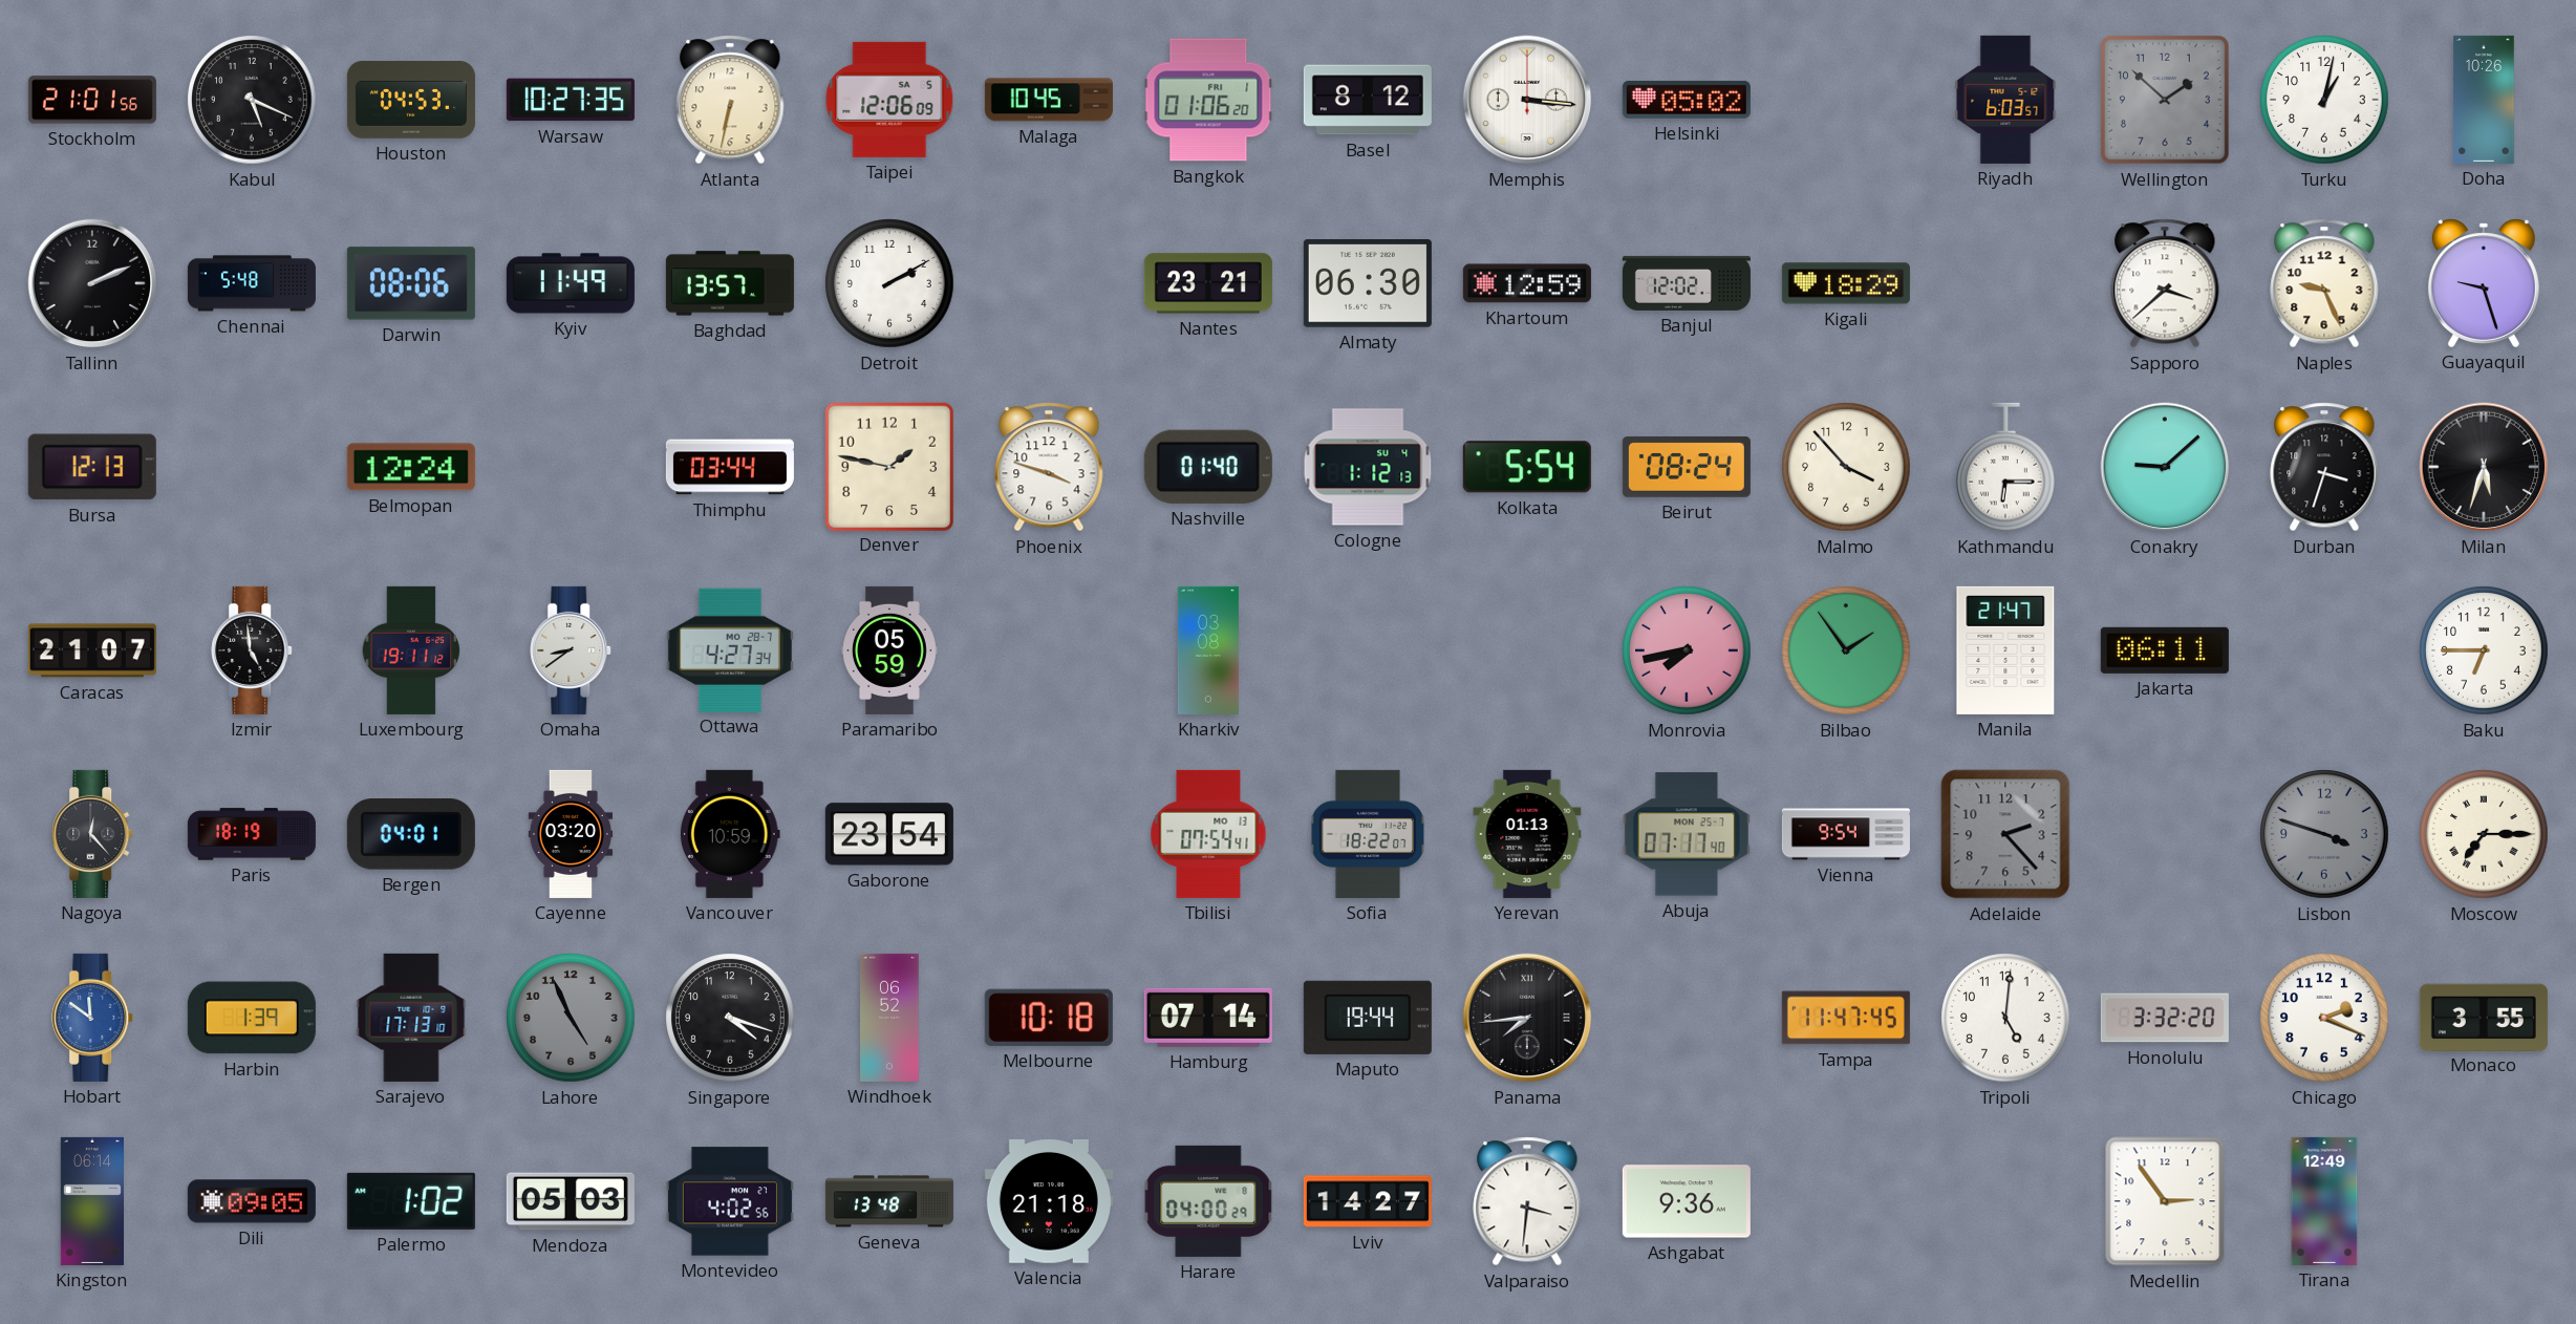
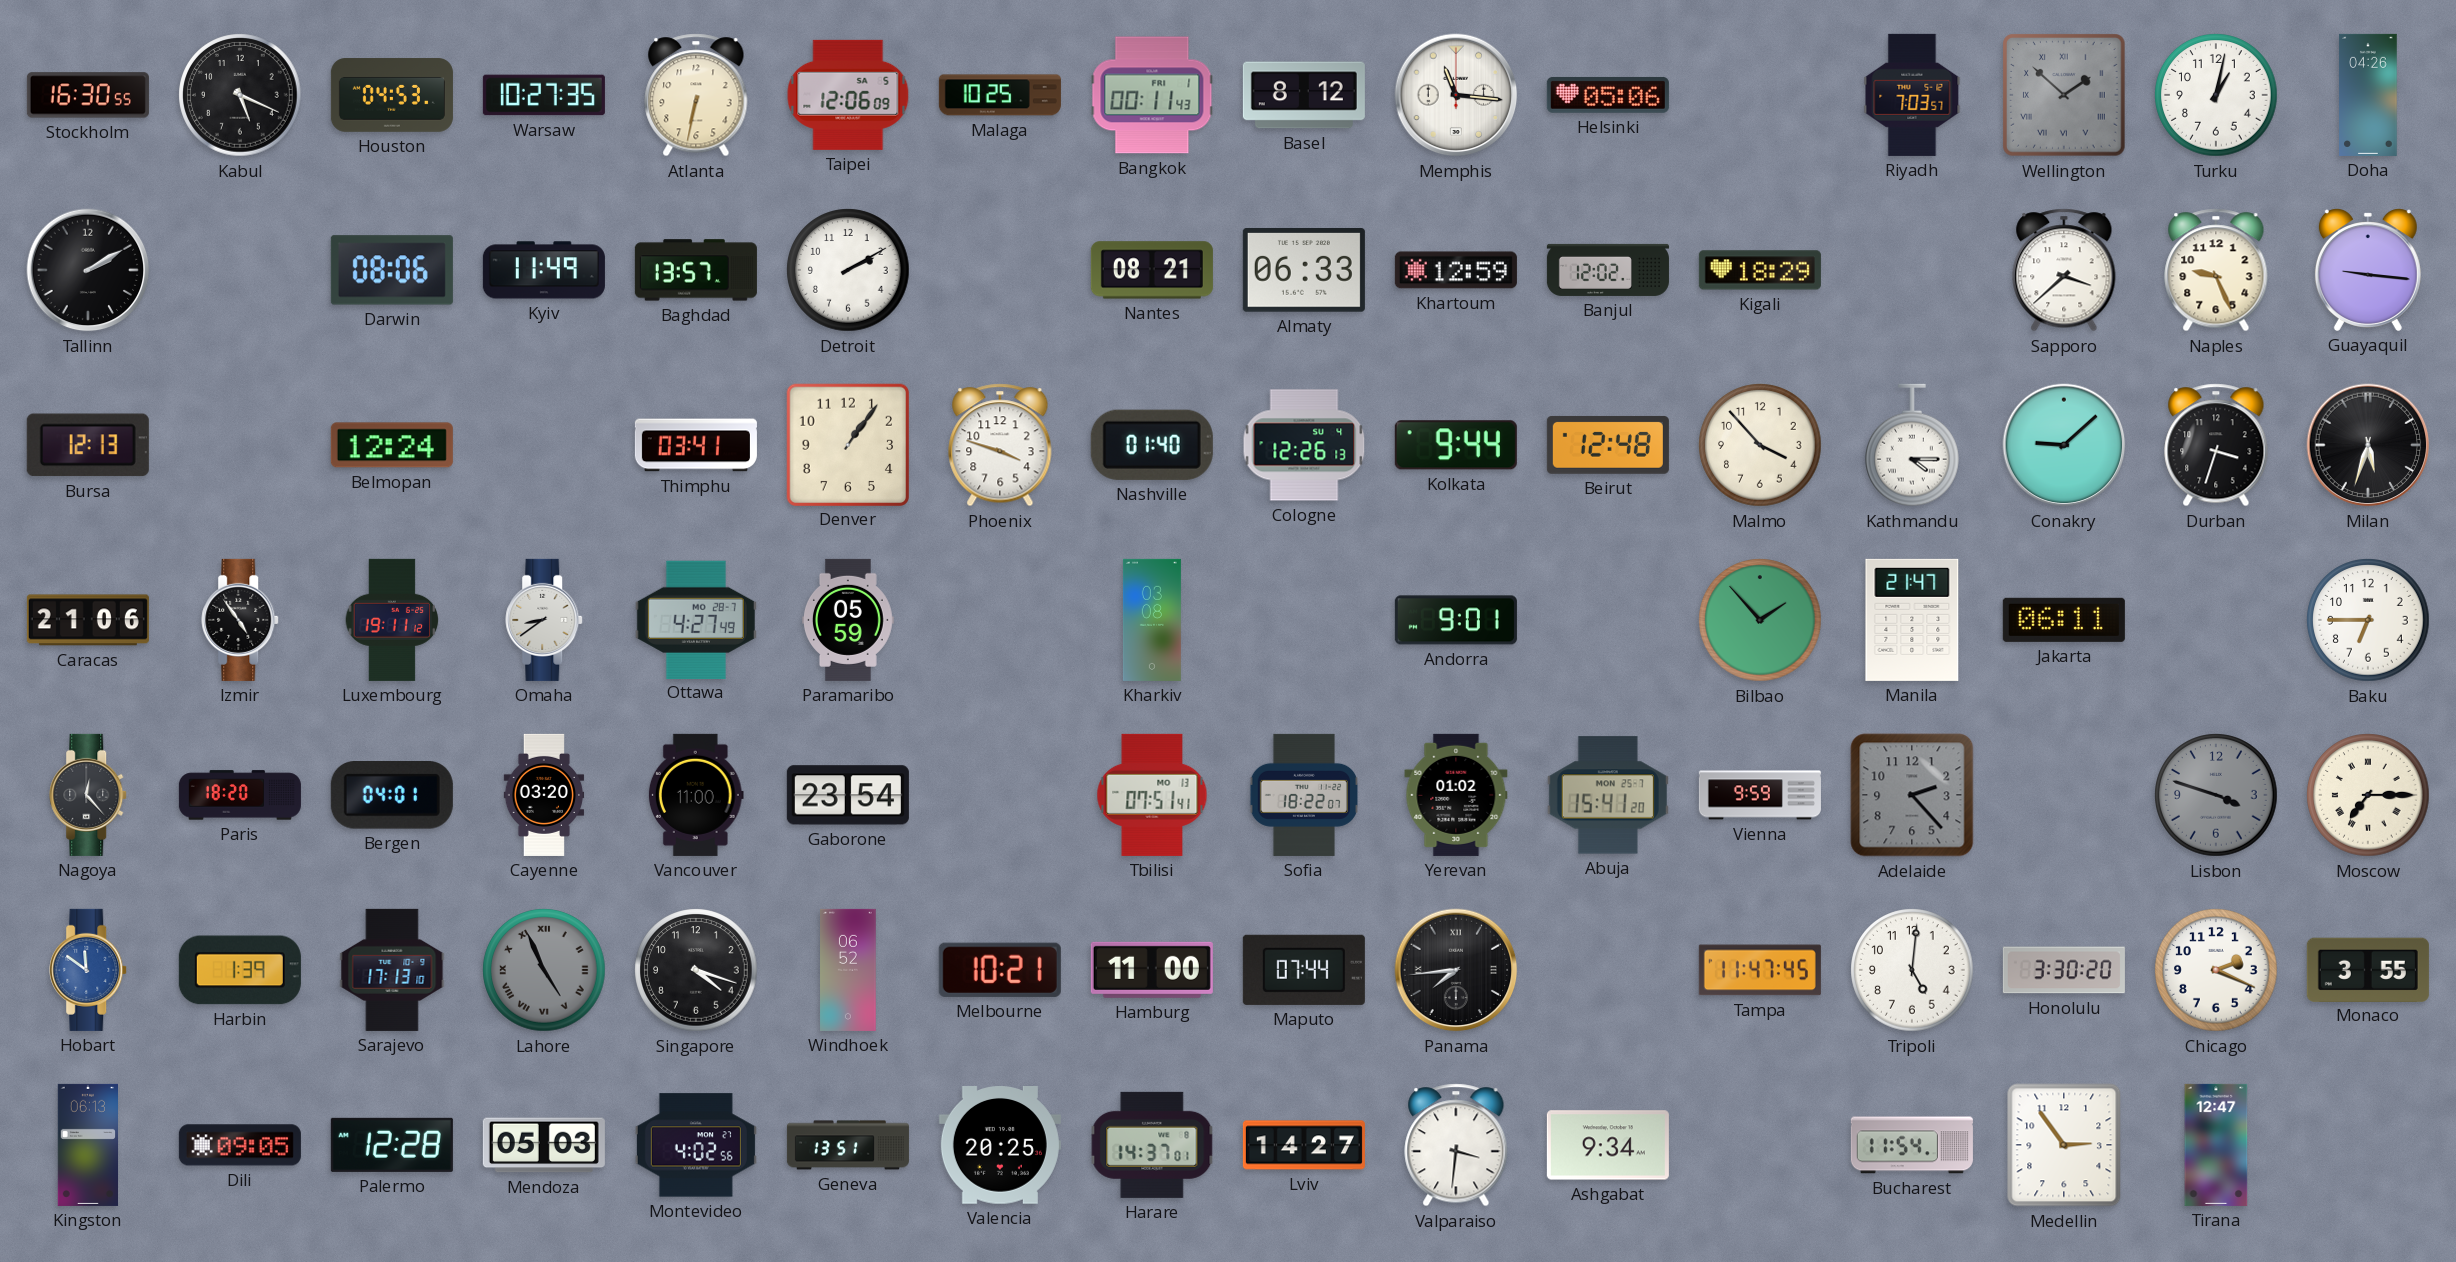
Stockholm: 21:01 -> 16:30 (88, 95)
Malaga: 10:45 -> 10:25 (1000, 95)
Bangkok: 01:06 -> 00:11 (1152, 95)
Memphis: 3:16 -> 11:16 (1456, 95)
Helsinki: 05:02 -> 05:06 (1608, 95)
Riyadh: 6:03 -> 7:03 (1912, 95)
Wellington numerals: Arabic -> Roman (2065, 96)
Doha: 10:26 -> 04:26 (2368, 95)
Tallinn: 2:11 -> 2:10 (88, 270)
Chennai: 5:48 -> none (252, 283)
Nantes: 23:21 -> 08:21 (1152, 270)
Almaty: 06:30 -> 06:33 (1304, 271)
Guayaquil: 9:27 -> 9:16 (2368, 270)
Thimphu: 03:44 -> 03:41 (696, 445)
Denver: 1:47 -> 1:06 (847, 444)
Cologne: 1:12 -> 12:26 (1304, 445)
Kolkata: 5:54 -> 9:44 (1456, 445)
Beirut: 08:24 -> 12:48 (1608, 445)
Kathmandu: 6:15 -> 4:15 (1913, 445)
Caracas: 21:07 -> 21:06 (88, 620)
Izmir: 4:59 -> 4:54 (241, 620)
Ottawa: 4:27:34 -> 4:27:49 (696, 619)
Andorra: none -> 9:01 (1456, 620)
Monrovia: 7:43 -> none (1687, 650)
Bilbao: 1:54 -> 1:53 (1760, 620)
Paris: 18:19 -> 18:20 (240, 795)
Vancouver: 10:59 -> 11:00 (696, 795)
Tbilisi: 07:54 -> 07:51 (1152, 795)
Yerevan: 01:13 -> 01:02 (1456, 795)
Abuja: 07:17 -> 15:41 (1608, 795)
Vienna: 9:54 -> 9:59 (1760, 795)
Lahore numerals: Arabic -> Roman (544, 970)
Melbourne: 10:18 -> 10:21 (1000, 970)
Hamburg: 07:14 -> 11:00 (1152, 970)
Maputo: 19:44 -> 07:44 (1304, 970)
Honolulu: 3:32 -> 3:30 (2064, 970)
Kingston: 06:14 -> 06:13 (88, 1145)
Palermo: 1:02 -> 12:28 (392, 1145)
Geneva: 13:48 -> 13:51 (848, 1145)
Valencia: 21:18 -> 20:25 (1000, 1146)
Harare: 04:00 -> 14:37 (1152, 1145)
Ashgabat: 9:36 -> 9:34 (1608, 1145)
Bucharest: none -> 11:54 (1912, 1145)
Tirana: 12:49 -> 12:47 (2216, 1145)
